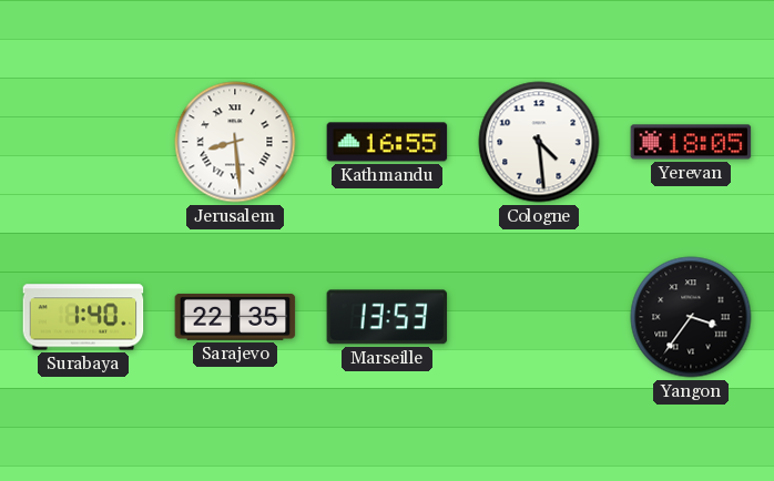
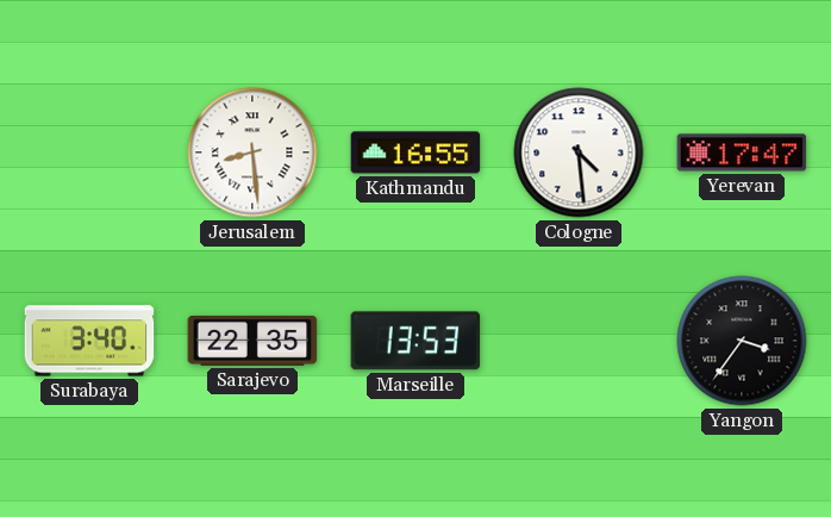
Yerevan: 18:05 -> 17:47 (742, 152)
Surabaya: 1:40 -> 3:40 (89, 341)
